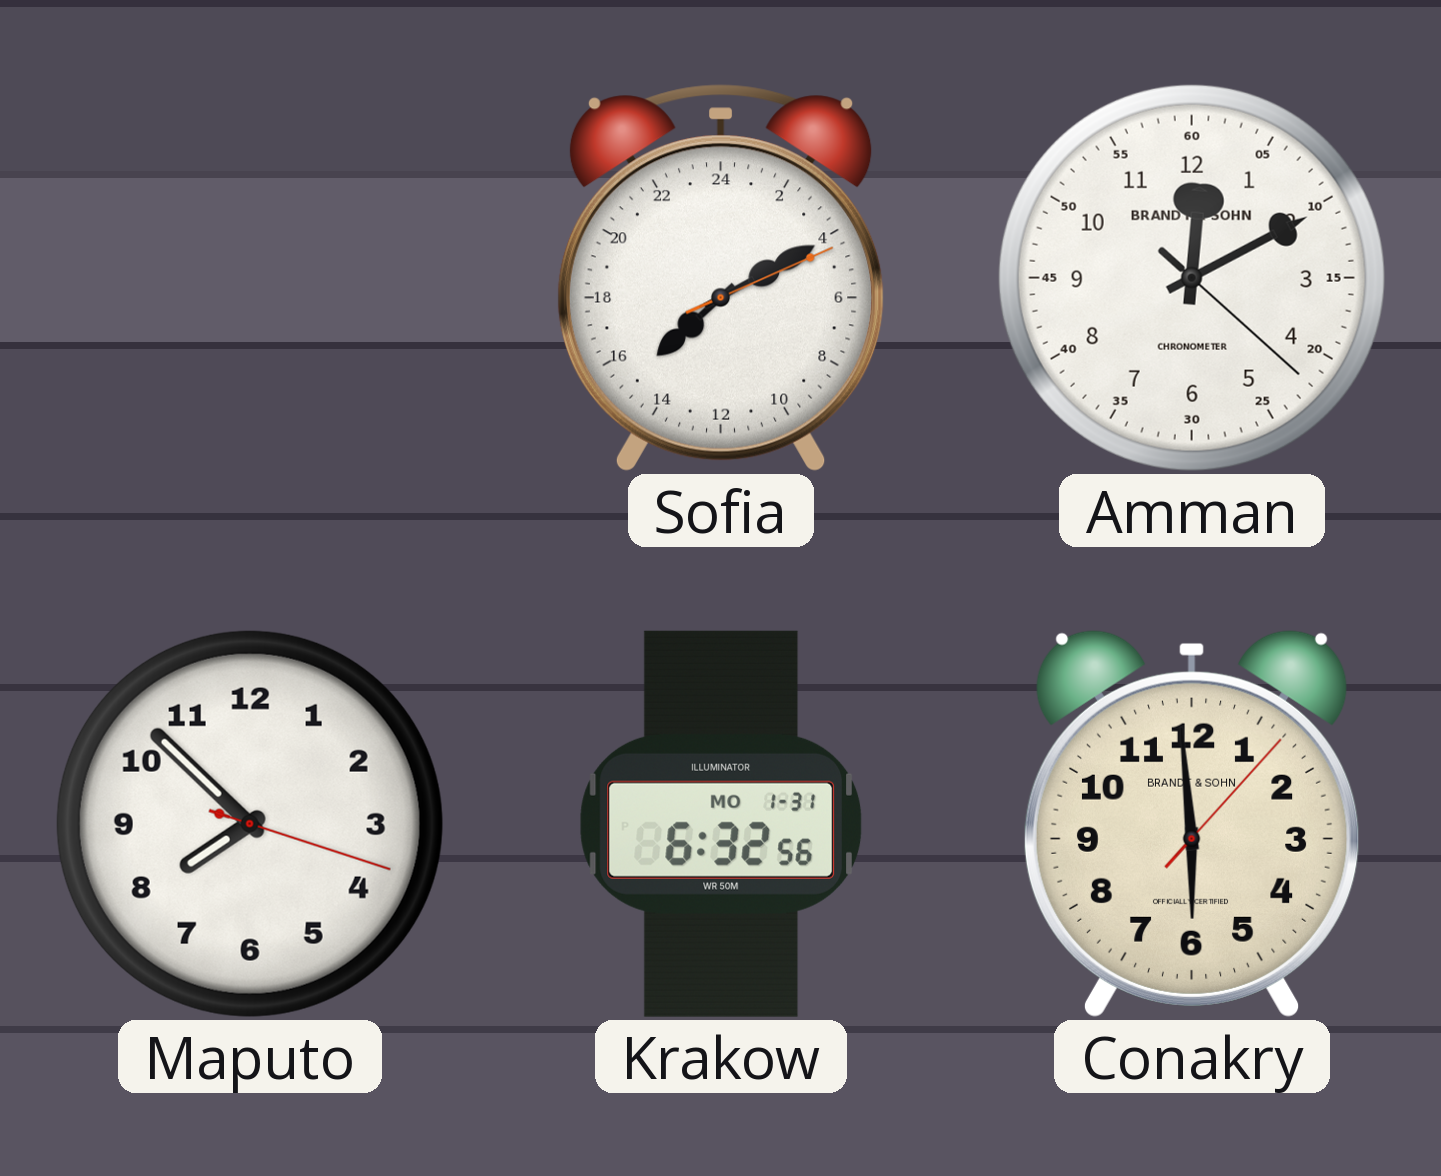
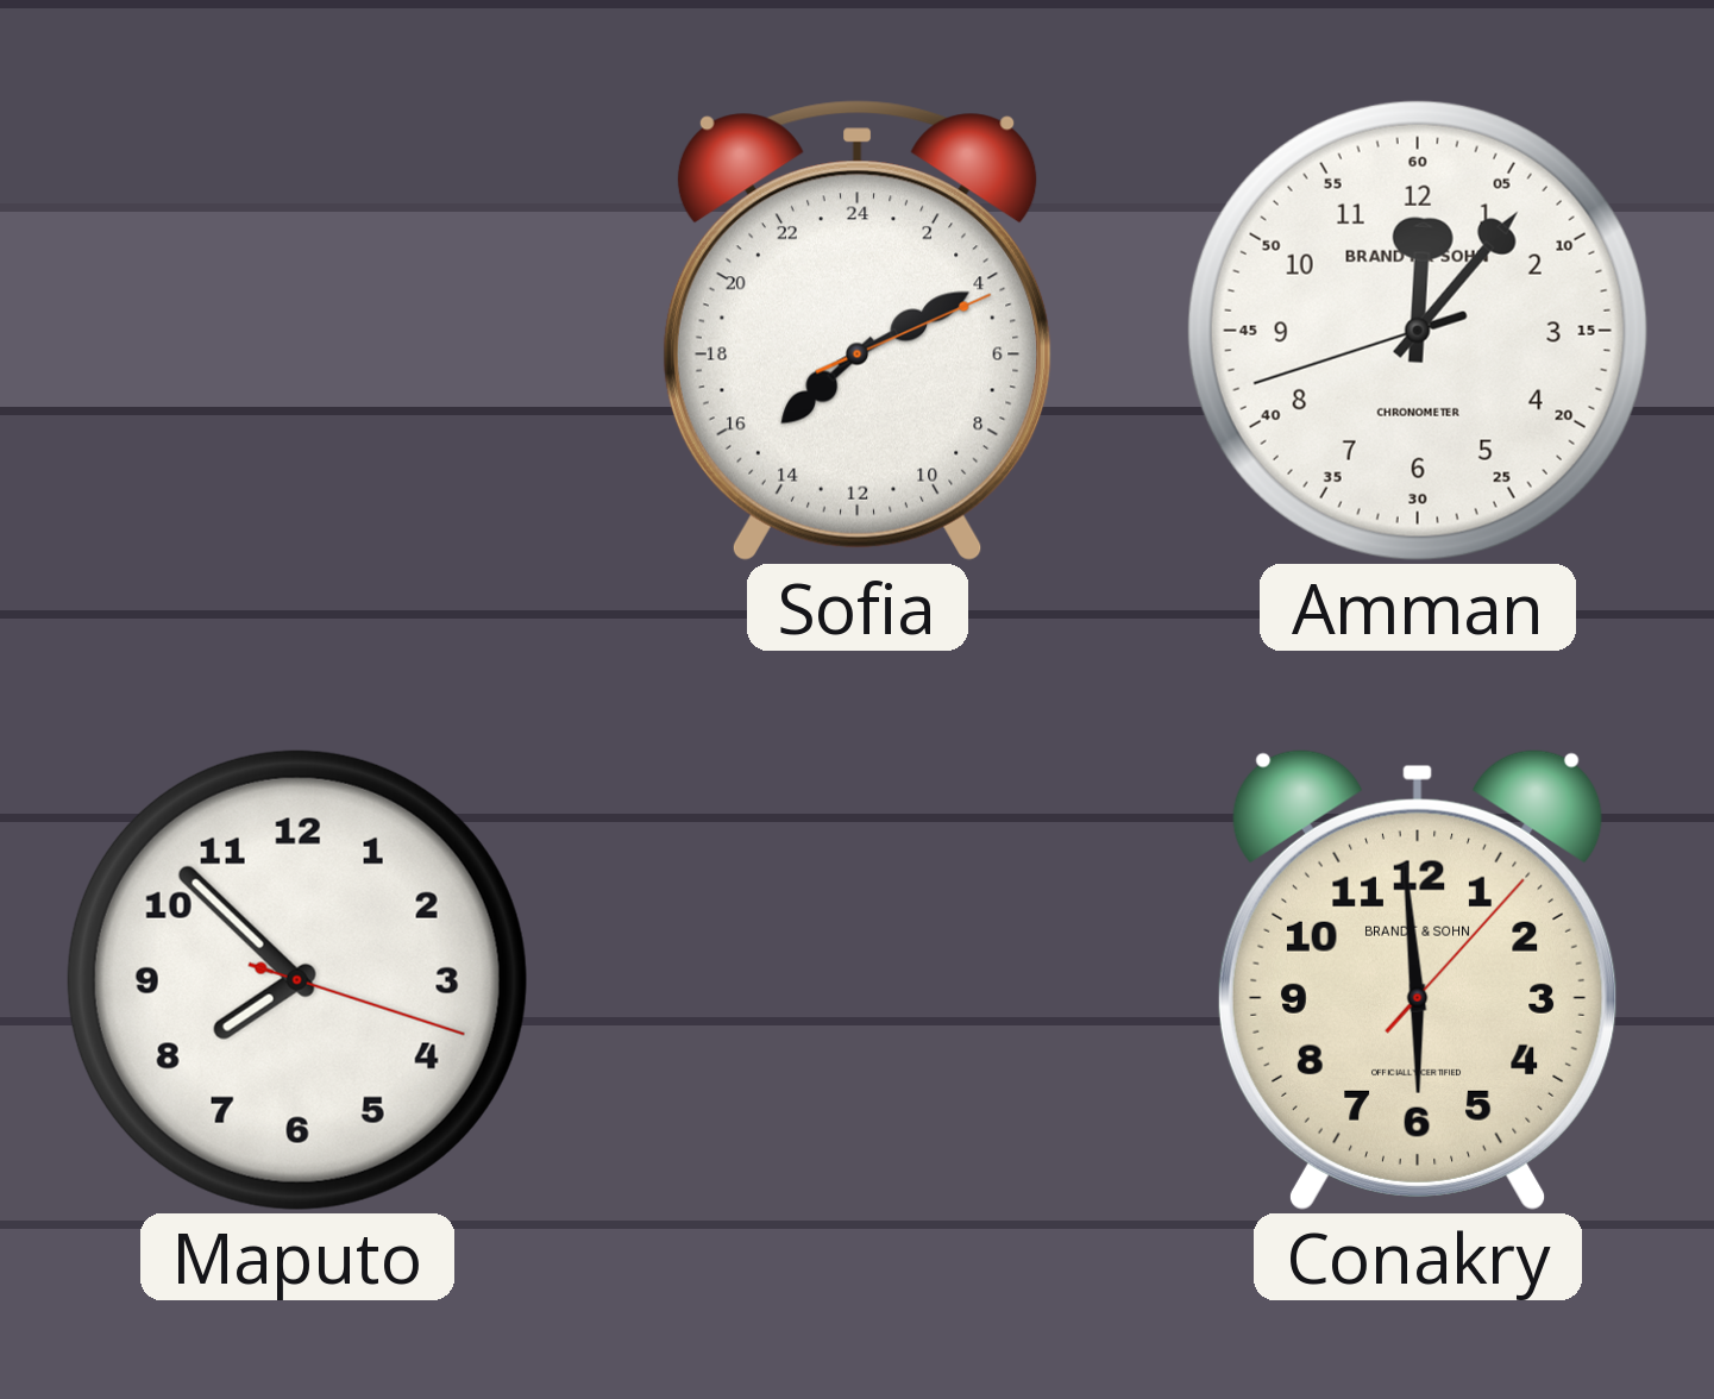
Amman: 12:10 -> 12:06 (1418, 331)
Krakow: 6:32 -> none (721, 824)
